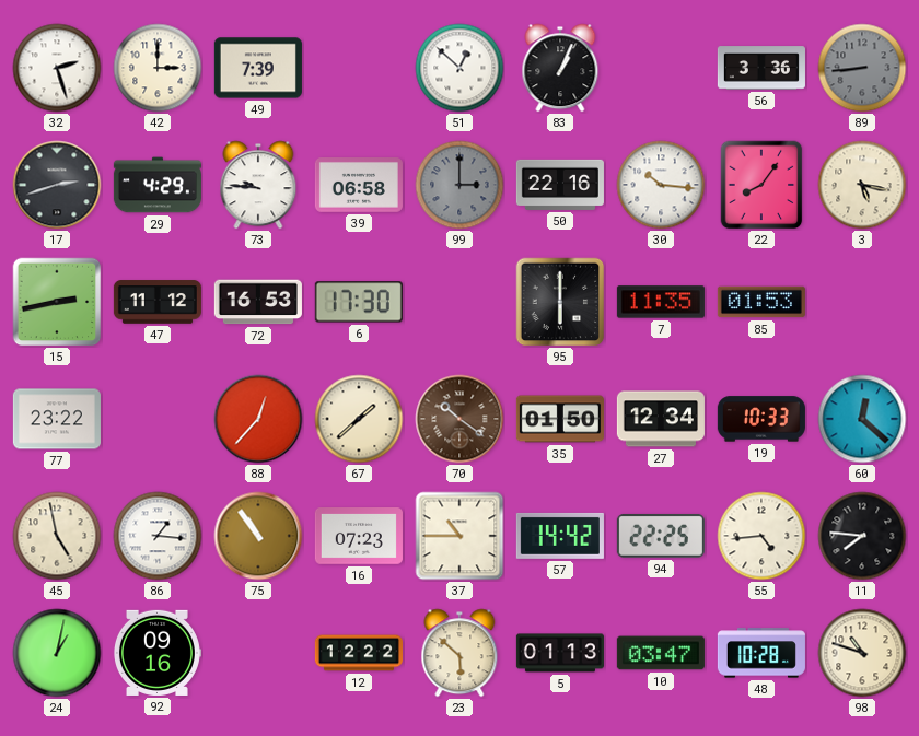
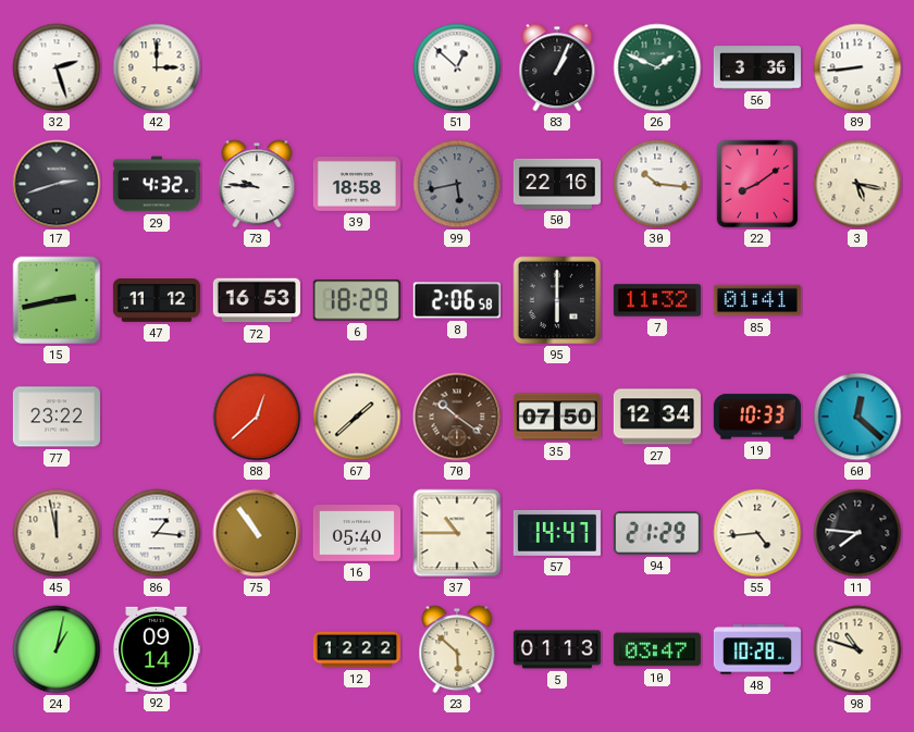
49: 7:39 -> none (258, 68)
26: none -> 1:49 (657, 67)
89 dial: grey -> white (857, 67)
29: 4:29 -> 4:32 (157, 184)
39: 06:58 -> 18:58 (357, 185)
99: 3:00 -> 5:43 (457, 184)
22: 8:06 -> 8:09 (757, 184)
6: 17:30 -> 18:29 (357, 300)
8: none -> 2:06 (457, 300)
7: 11:35 -> 11:32 (657, 300)
85: 01:53 -> 01:41 (757, 300)
88: 12:37 -> 12:38 (257, 417)
35: 01:50 -> 07:50 (557, 417)
45: 4:58 -> 11:58 (57, 533)
16: 07:23 -> 05:40 (357, 533)
57: 14:42 -> 14:47 (557, 533)
94: 22:25 -> 21:29 (657, 533)
92: 09:16 -> 09:14 (156, 649)
